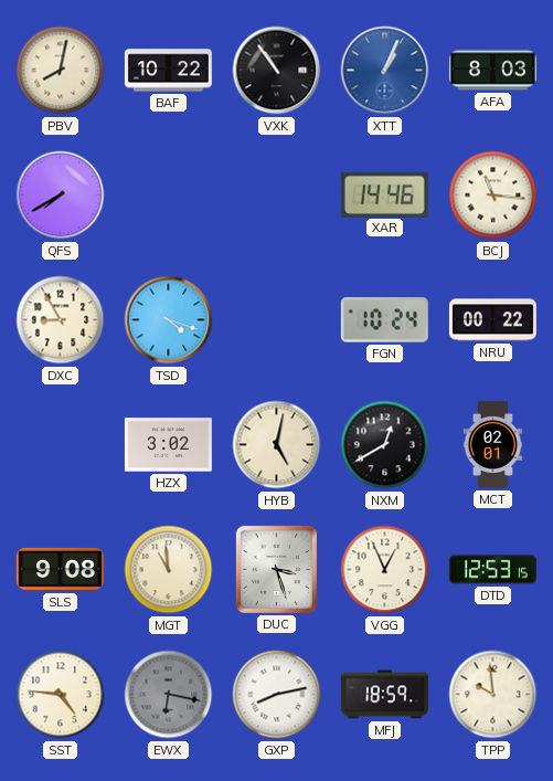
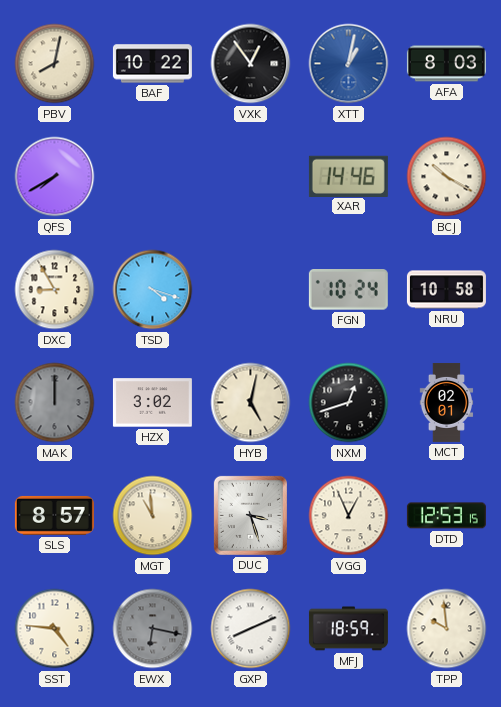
VXK: 10:54 -> 12:54 (251, 64)
XTT: 1:04 -> 1:02 (349, 64)
BCJ: 11:16 -> 10:20 (447, 177)
NRU: 00:22 -> 10:58 (446, 290)
MAK: none -> 12:00 (55, 403)
NXM: 12:40 -> 12:42 (349, 403)
SLS: 9:08 -> 8:57 (54, 515)
GXP: 8:13 -> 8:11 (251, 629)
